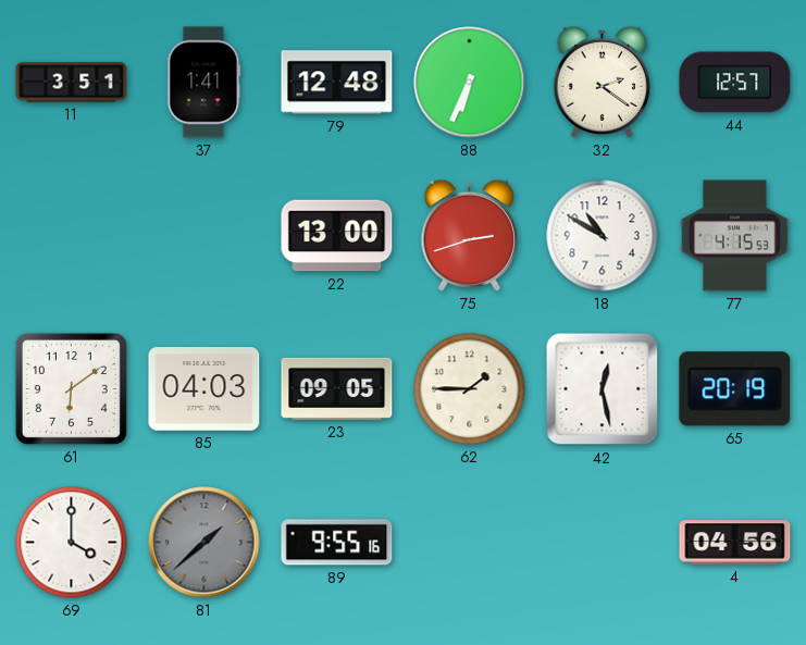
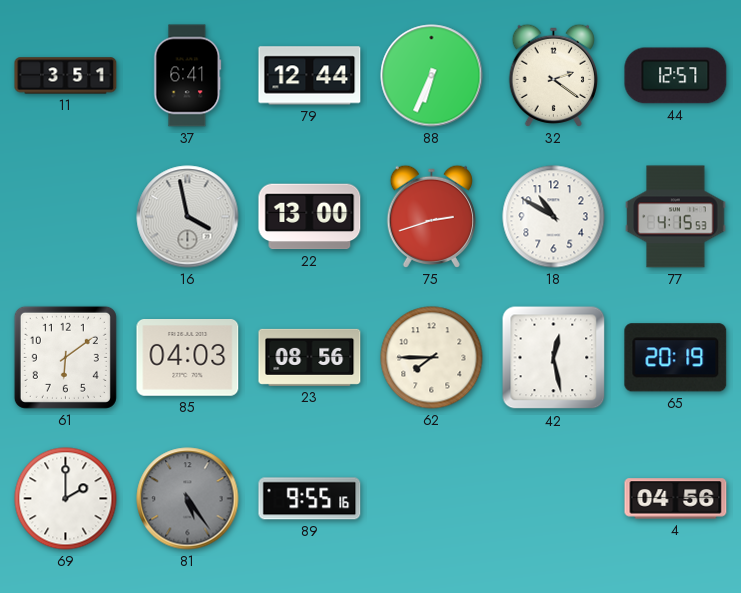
37: 1:41 -> 6:41 (188, 76)
79: 12:48 -> 12:44 (310, 76)
16: none -> 3:58 (188, 217)
23: 09:05 -> 08:56 (310, 357)
62: 1:45 -> 7:45 (432, 358)
69: 4:00 -> 2:00 (66, 499)
81: 1:38 -> 5:24 (188, 499)
